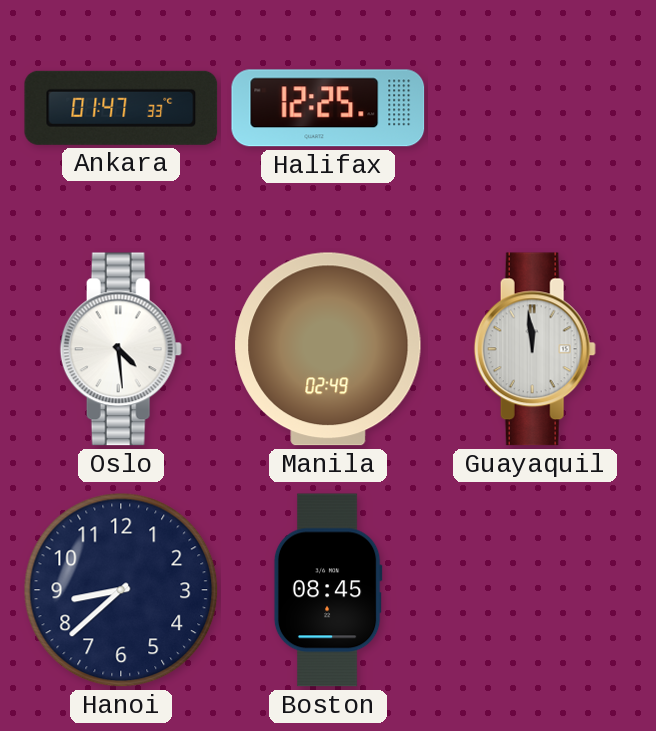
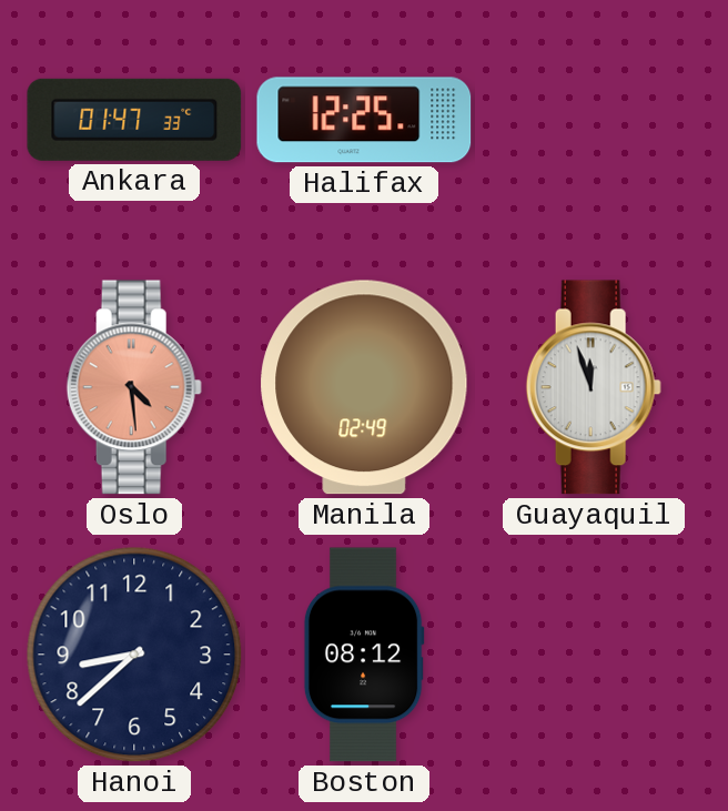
Oslo dial: white -> salmon (134, 387)
Guayaquil: 11:59 -> 11:57 (594, 387)
Boston: 08:45 -> 08:12 (364, 655)
